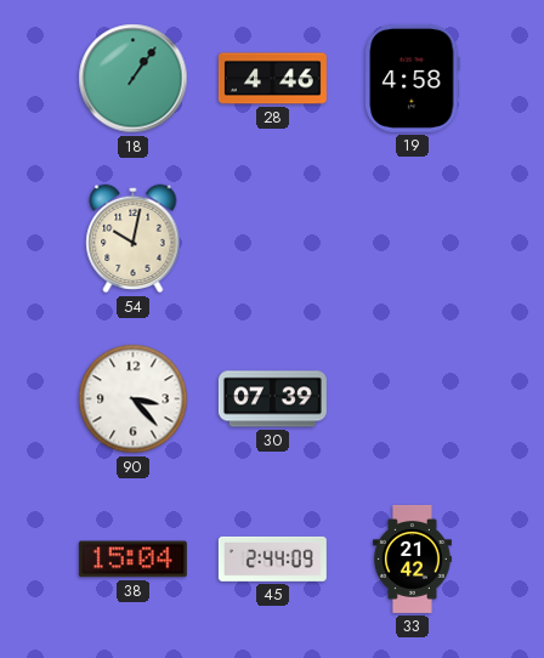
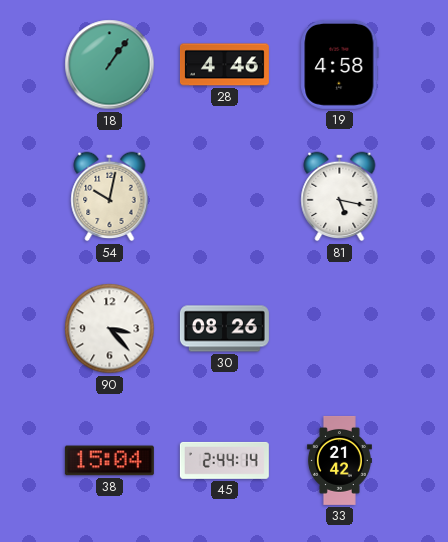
81: none -> 5:17 (340, 197)
30: 07:39 -> 08:26 (224, 329)
45: 2:44:09 -> 2:44:14 (224, 460)
